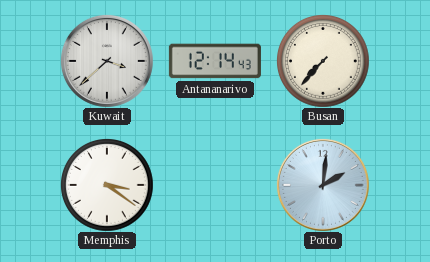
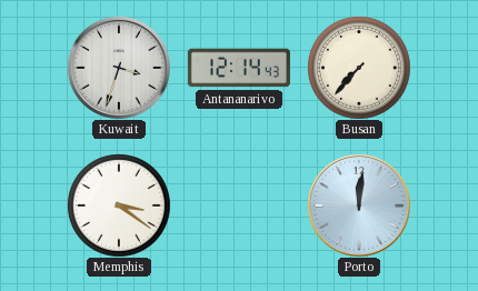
Kuwait: 3:38 -> 3:33 (119, 68)
Porto: 2:01 -> 12:01 (359, 205)
